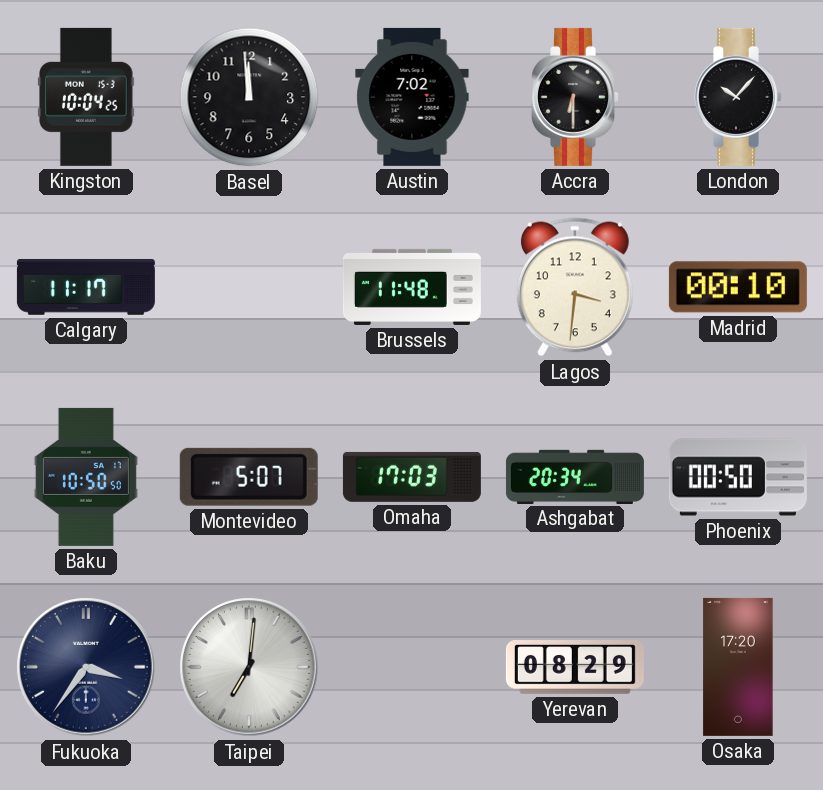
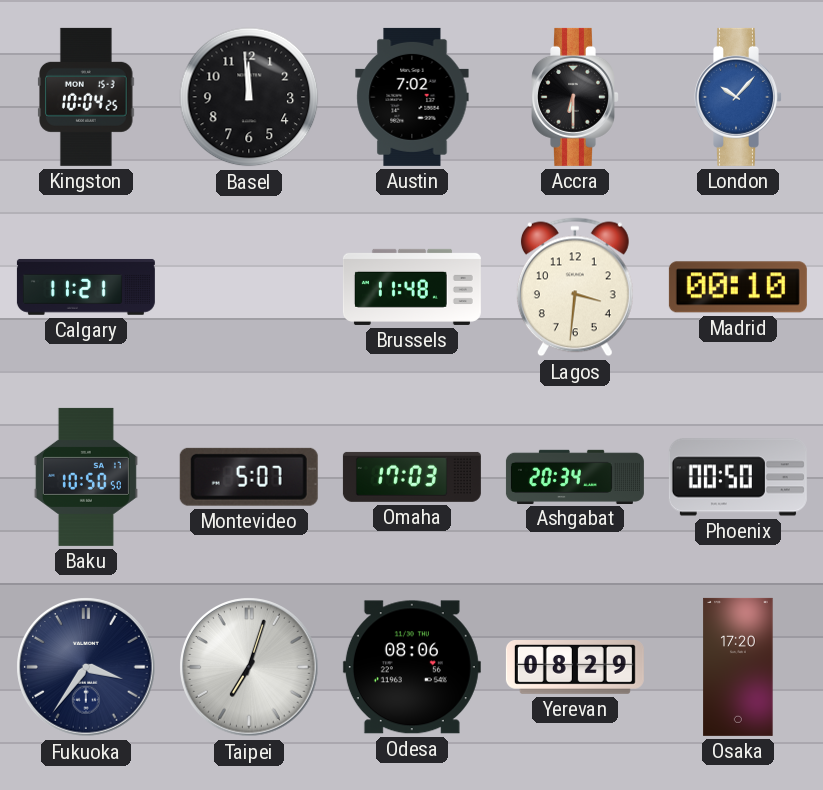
London dial: black -> blue (739, 97)
Calgary: 11:17 -> 11:21 (86, 287)
Taipei: 7:01 -> 7:03 (249, 667)
Odesa: none -> 08:06 (412, 667)
